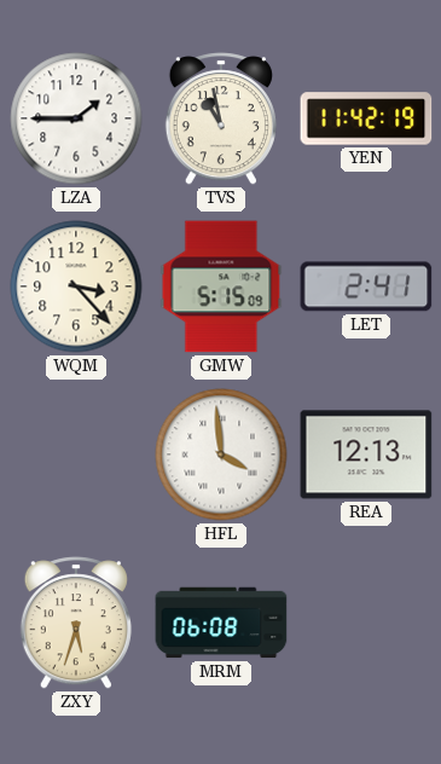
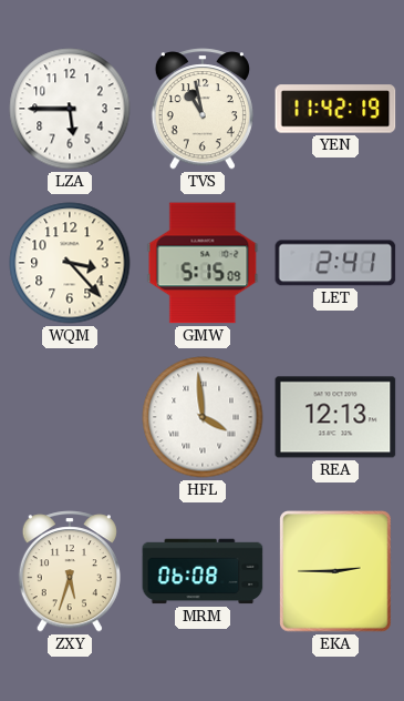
LZA: 1:45 -> 5:45 (70, 109)
EKA: none -> 2:45 (335, 571)
